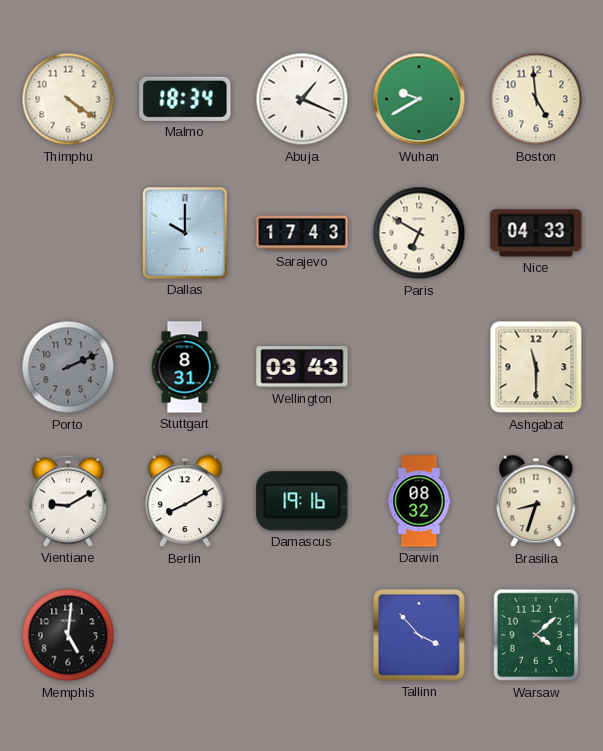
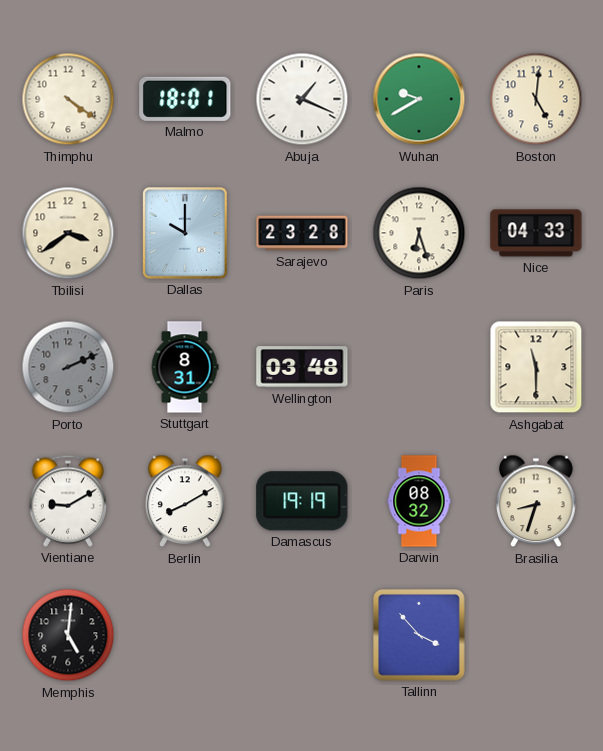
Malmo: 18:34 -> 18:01 (185, 99)
Boston: 4:59 -> 5:01 (536, 99)
Tbilisi: none -> 3:39 (68, 233)
Sarajevo: 17:43 -> 23:28 (302, 233)
Paris: 6:50 -> 6:27 (419, 233)
Wellington: 03:43 -> 03:48 (302, 367)
Damascus: 19:16 -> 19:19 (302, 501)
Warsaw: 4:08 -> none (536, 635)
